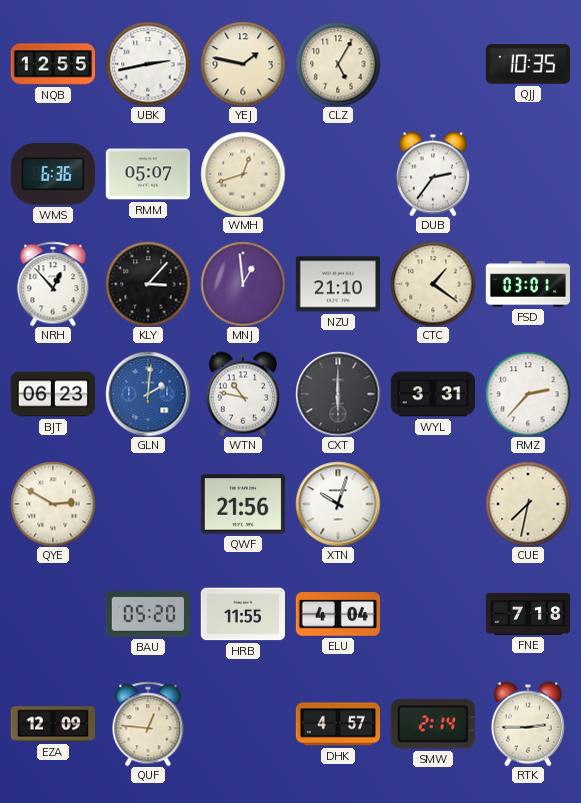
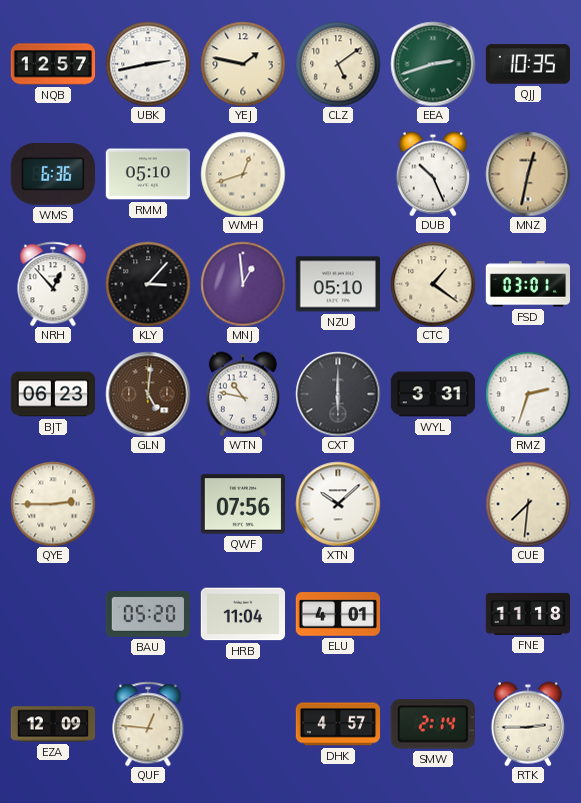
NQB: 12:55 -> 12:57 (53, 64)
CLZ: 5:05 -> 5:09 (338, 64)
EEA: none -> 2:42 (433, 64)
RMM: 05:07 -> 05:10 (147, 174)
DUB: 2:36 -> 10:26 (433, 174)
MNZ: none -> 12:32 (528, 174)
NZU: 21:10 -> 05:10 (337, 284)
GLN: 2:01 -> 5:01 (148, 394)
GLN dial: blue -> brown (148, 394)
RMZ: 2:37 -> 2:33 (528, 394)
QYE: 2:50 -> 2:45 (53, 504)
QWF: 21:56 -> 07:56 (242, 504)
XTN: 10:03 -> 10:08 (338, 504)
CUE: 7:32 -> 7:31 (528, 504)
HRB: 11:55 -> 11:04 (242, 614)
ELU: 4:04 -> 4:01 (337, 614)
FNE: 7:18 -> 11:18 (528, 614)
